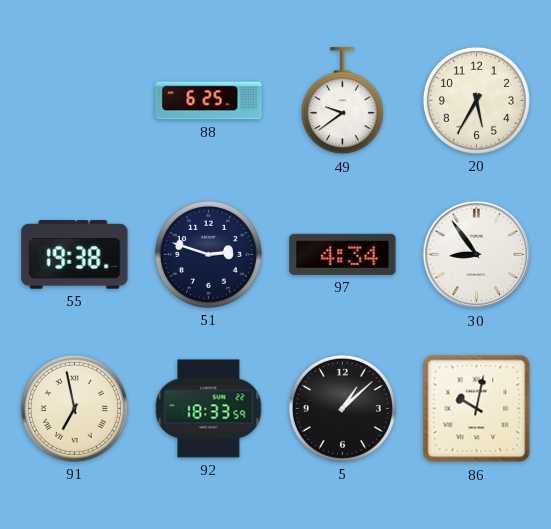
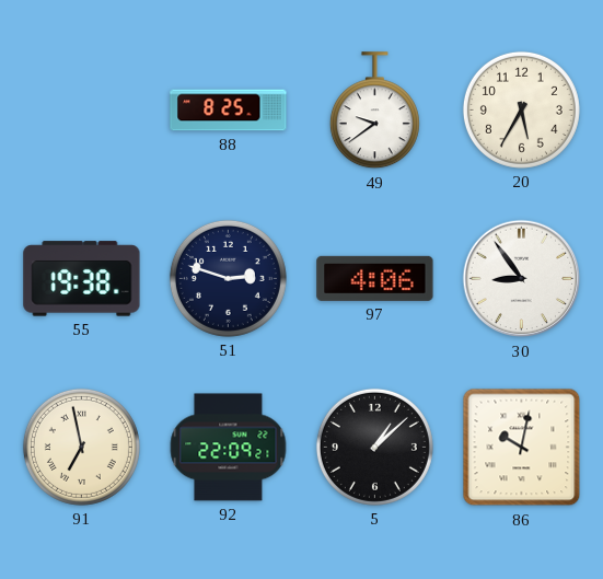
88: 6:25 -> 8:25 (229, 111)
97: 4:34 -> 4:06 (375, 278)
92: 18:33 -> 22:09 (229, 448)
